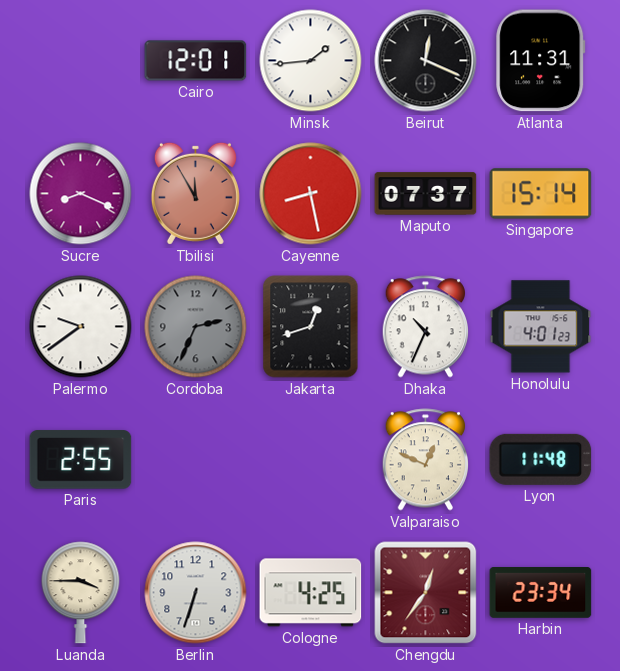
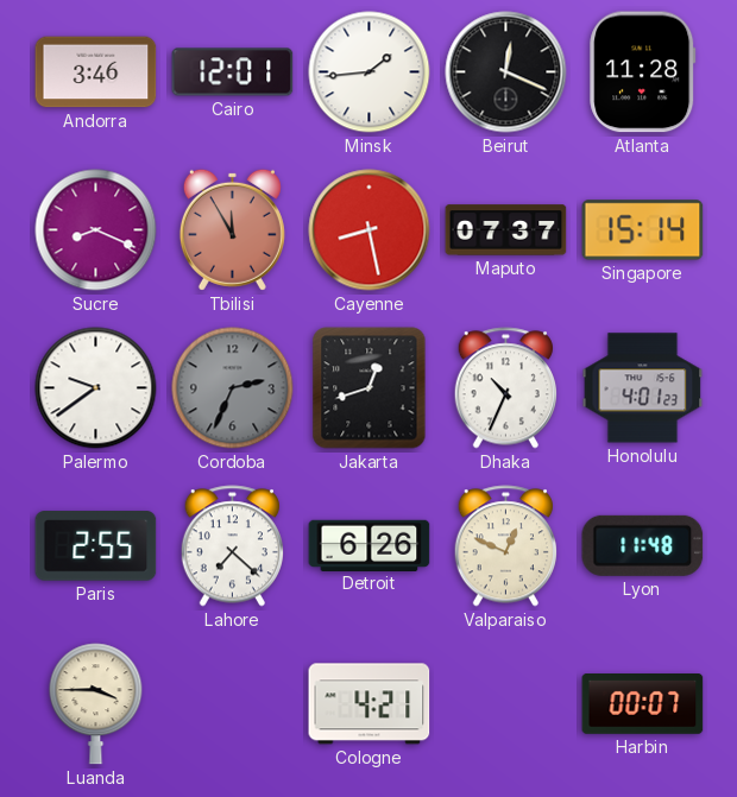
Andorra: none -> 3:46 (96, 72)
Atlanta: 11:31 -> 11:28 (643, 72)
Lahore: none -> 7:22 (232, 546)
Detroit: none -> 6:26 (370, 545)
Berlin: 6:33 -> none (196, 593)
Cologne: 4:25 -> 4:21 (370, 704)
Chengdu: 12:36 -> none (426, 593)
Harbin: 23:34 -> 00:07 (643, 704)
